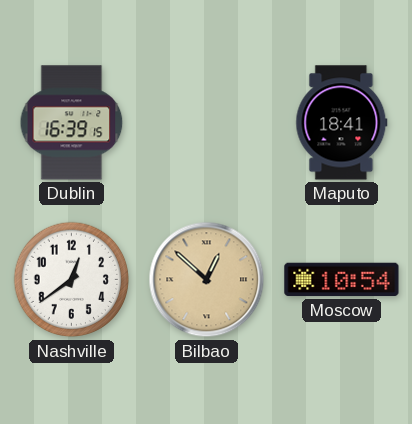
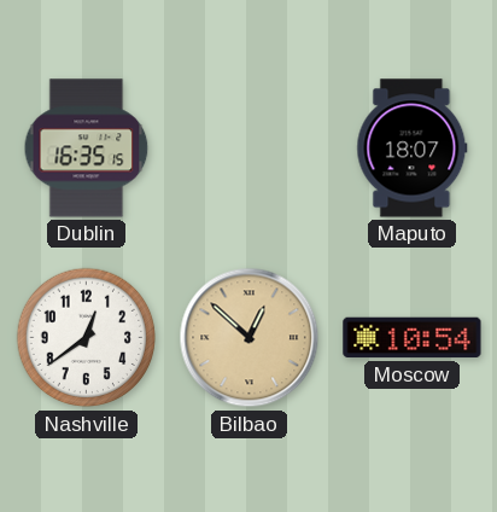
Dublin: 16:39 -> 16:35 (87, 149)
Maputo: 18:41 -> 18:07 (413, 149)
